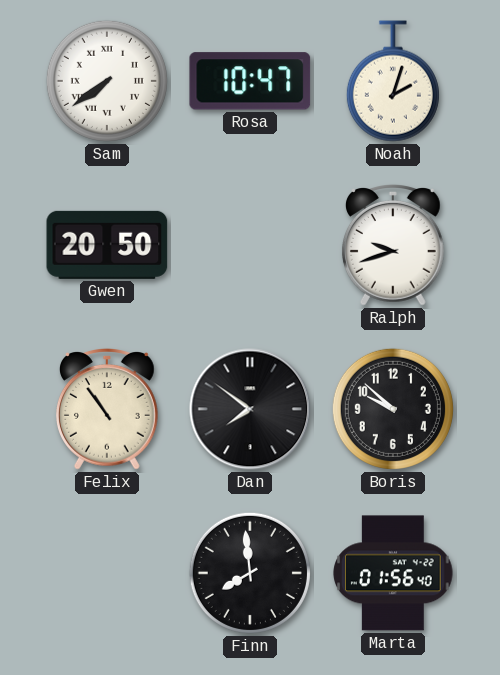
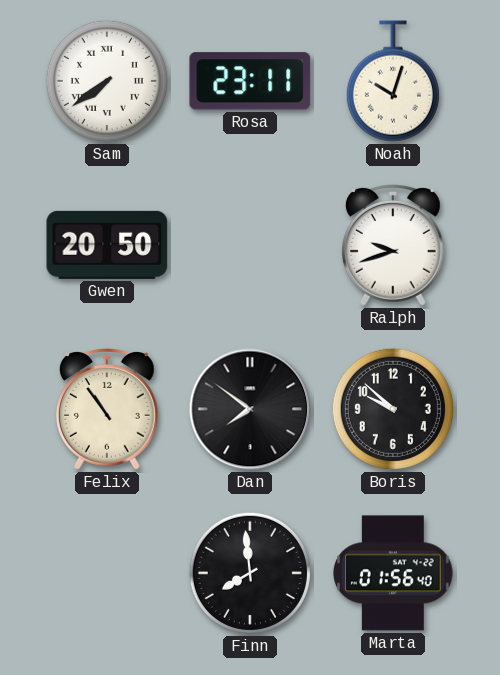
Rosa: 10:47 -> 23:11 (250, 81)
Noah: 2:03 -> 10:03 (393, 81)
